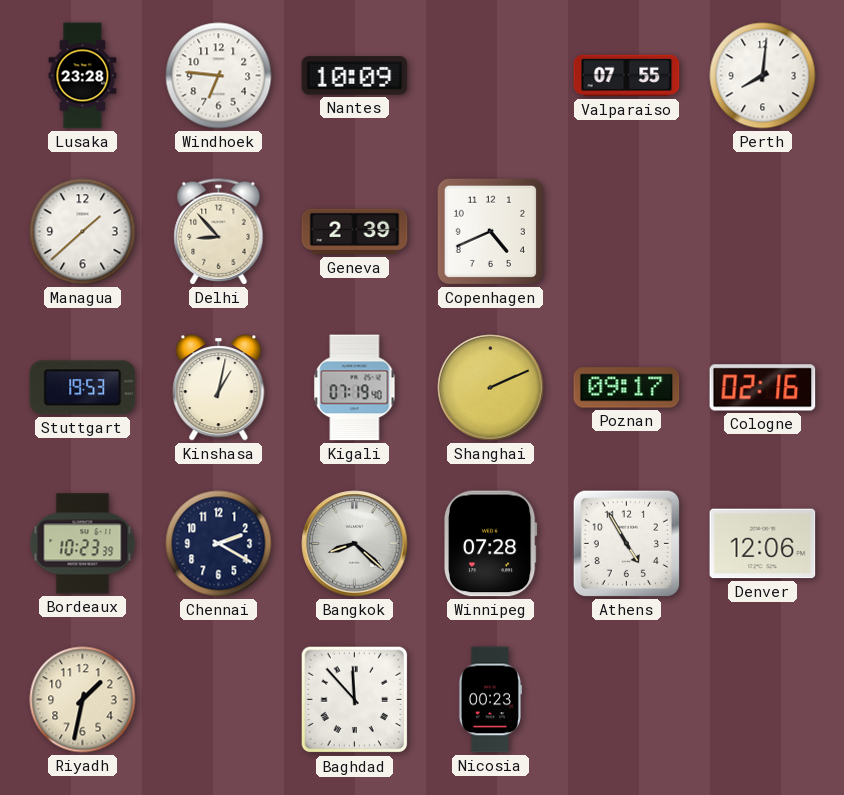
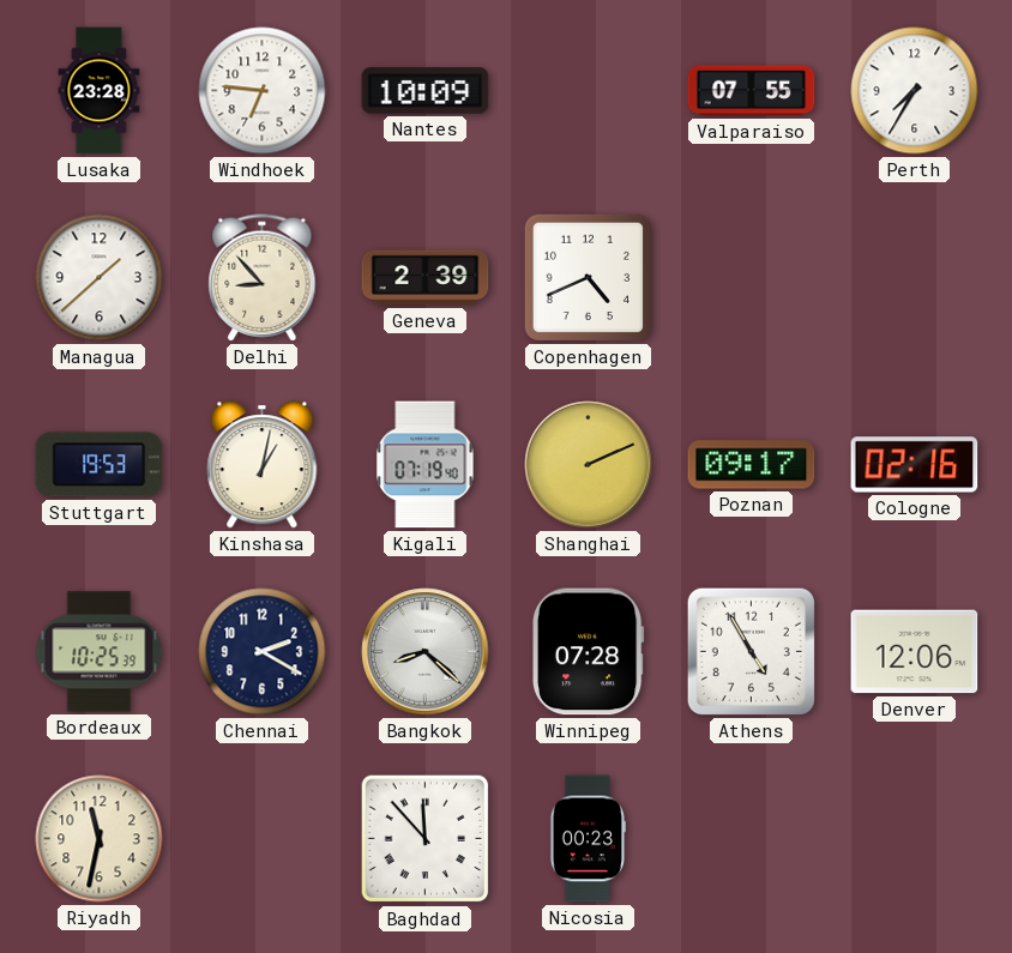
Perth: 8:01 -> 7:35 (915, 91)
Bordeaux: 10:23 -> 10:25 (100, 652)
Riyadh: 1:32 -> 11:32 (100, 839)
